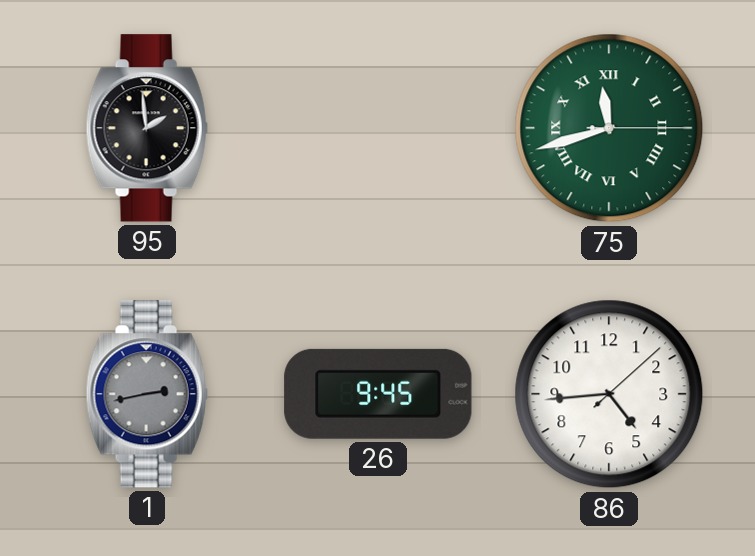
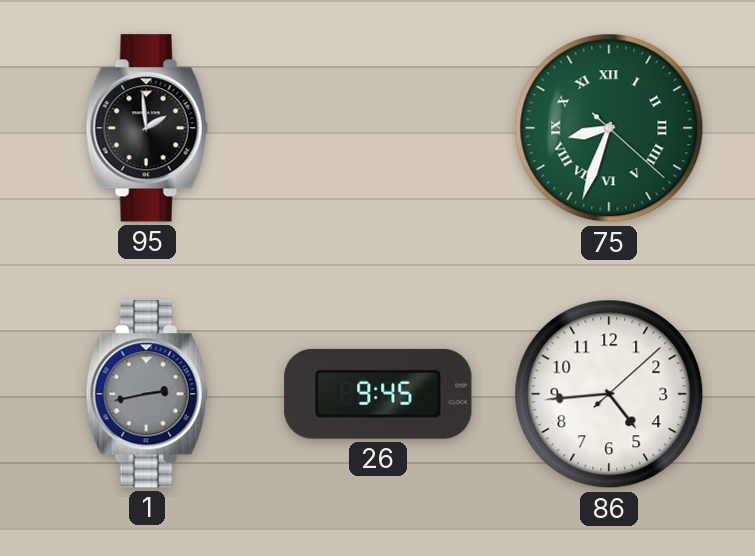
75: 11:42 -> 8:33 (609, 128)
